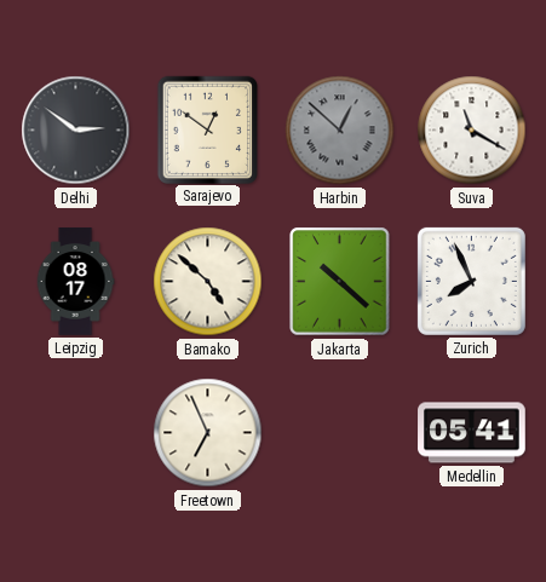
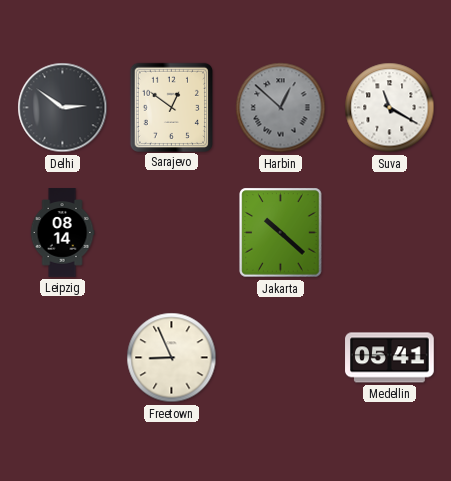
Leipzig: 08:17 -> 08:14 (62, 233)
Bamako: 4:52 -> none (208, 282)
Zurich: 7:56 -> none (471, 281)
Freetown: 6:56 -> 8:56 (172, 358)
